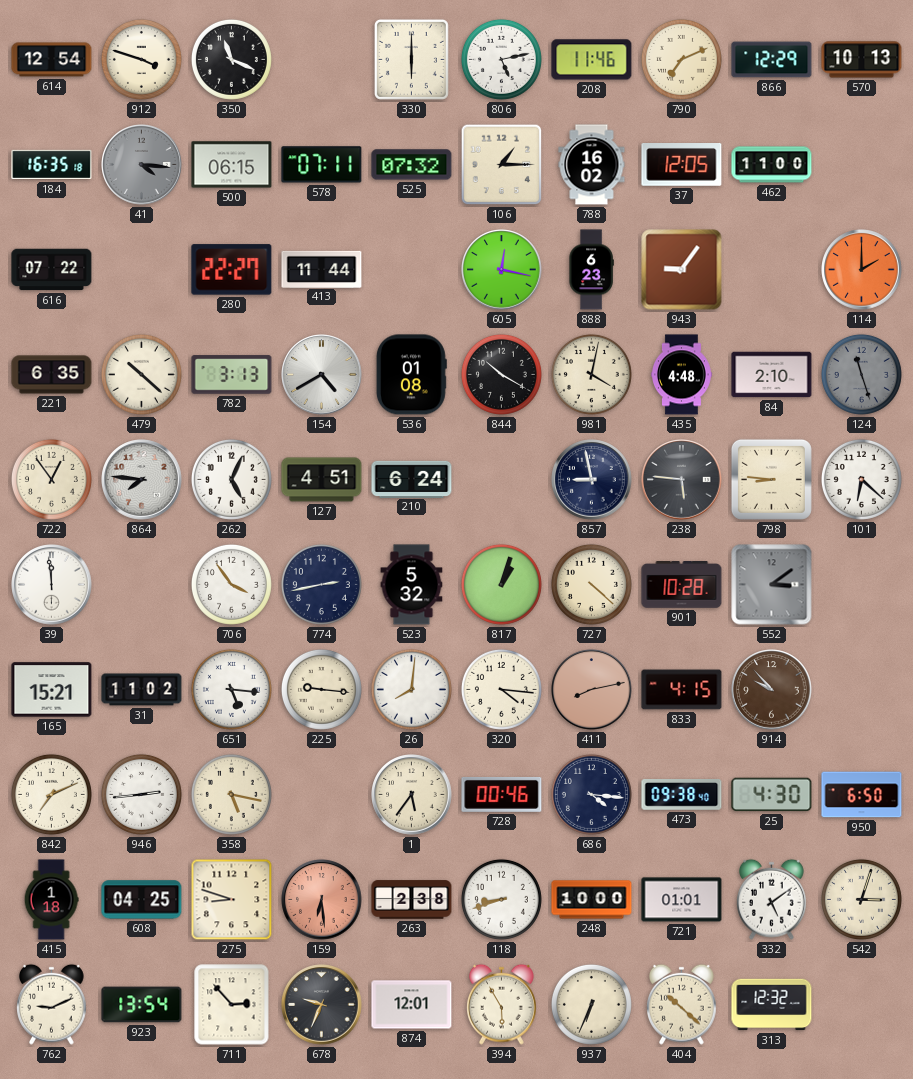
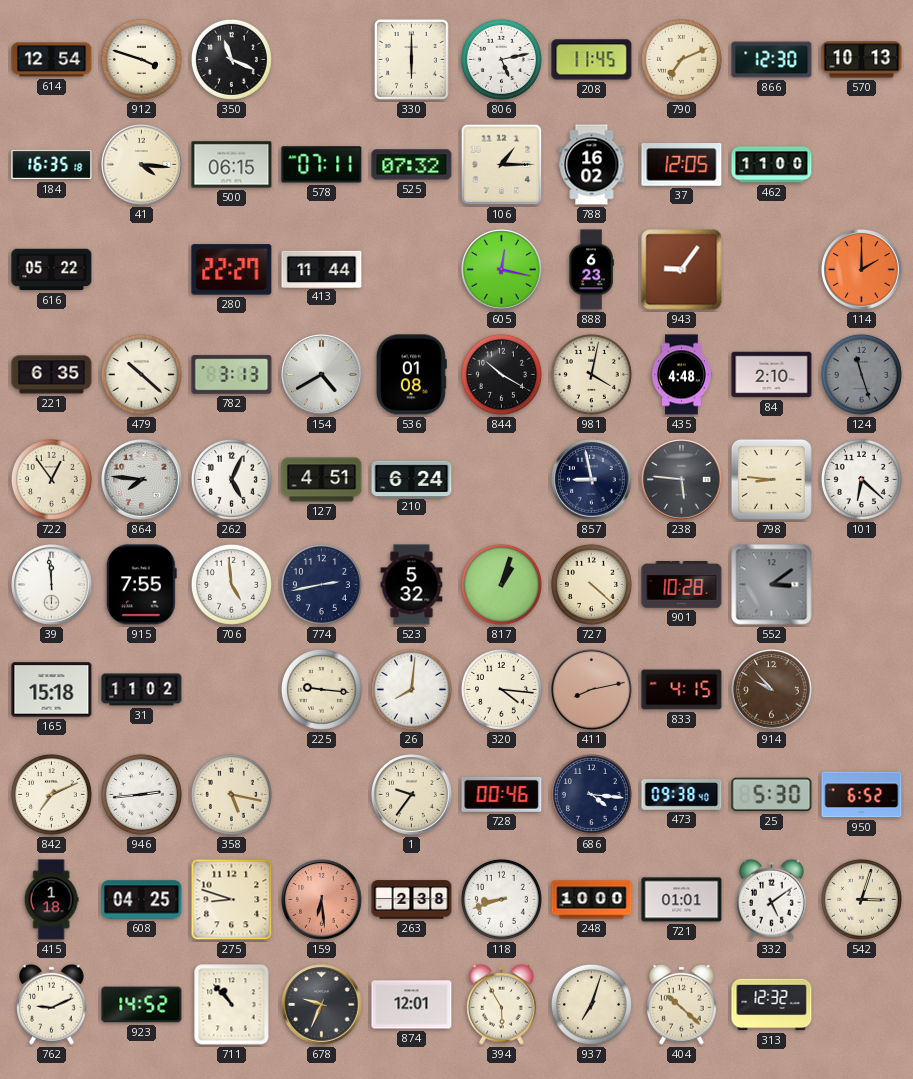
208: 11:46 -> 11:45 (592, 60)
866: 12:29 -> 12:30 (772, 60)
41 dial: grey -> cream (142, 165)
616: 07:22 -> 05:22 (52, 270)
915: none -> 7:55 (141, 585)
706: 3:54 -> 4:59 (231, 584)
165: 15:21 -> 15:18 (52, 690)
651: 5:16 -> none (231, 689)
1: 5:36 -> 9:36 (412, 795)
25: 4:30 -> 5:30 (772, 795)
950: 6:50 -> 6:52 (862, 795)
923: 13:54 -> 14:52 (142, 1005)
711: 2:53 -> 10:53 (232, 1005)
937: 6:34 -> 7:03 (591, 1004)
